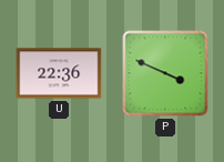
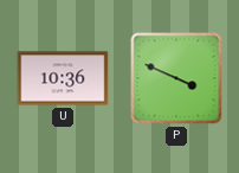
U: 22:36 -> 10:36 (63, 78)
